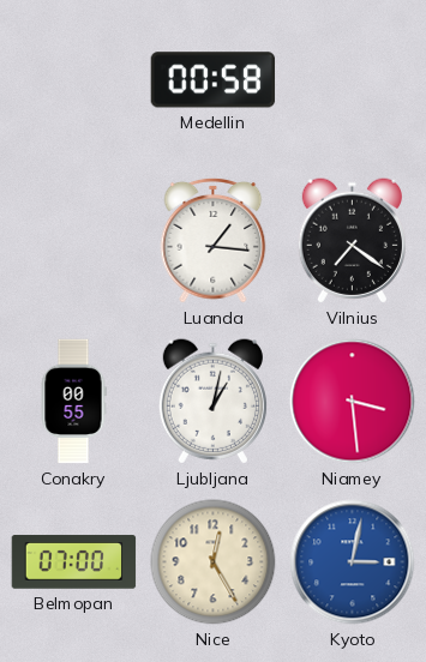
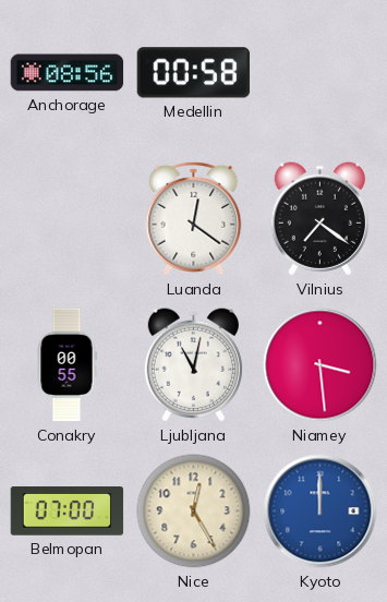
Anchorage: none -> 08:56 (68, 73)
Luanda: 1:16 -> 12:21 (194, 218)
Ljubljana: 1:02 -> 11:02 (193, 365)
Kyoto: 3:02 -> 12:00 (321, 511)
